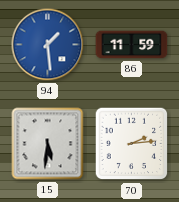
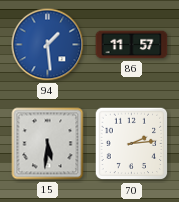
86: 11:59 -> 11:57 (132, 45)
